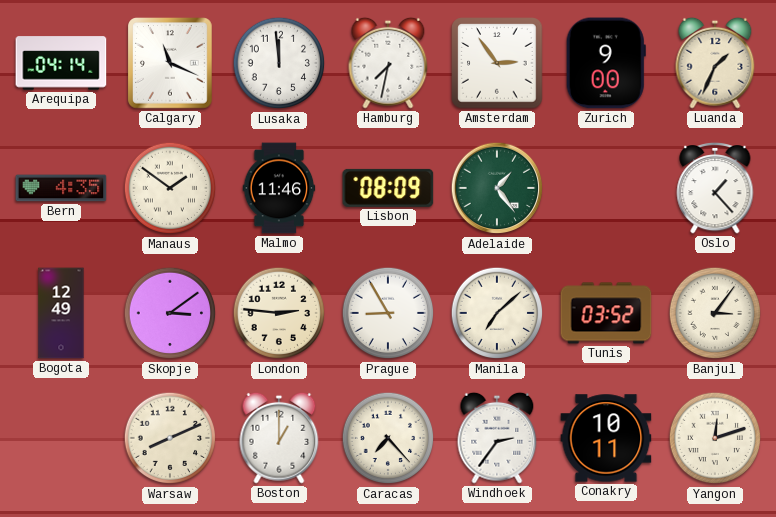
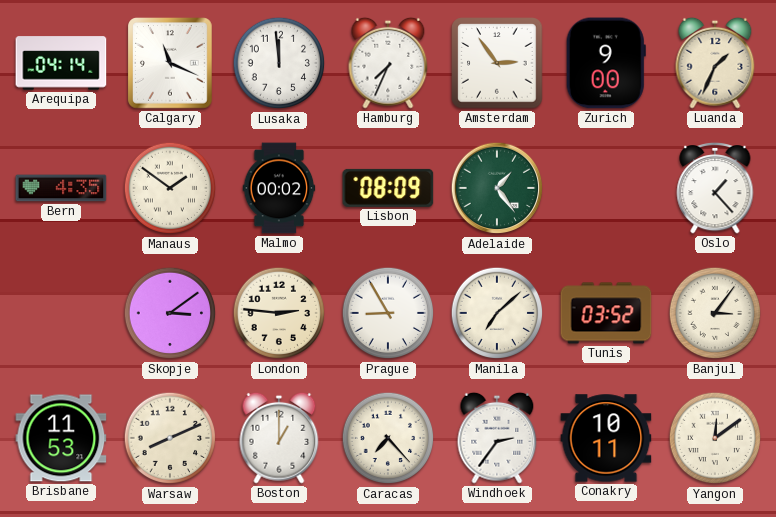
Hamburg: 7:32 -> 7:34 (388, 63)
Malmo: 11:46 -> 00:02 (279, 188)
Bogota: 12:49 -> none (61, 313)
Brisbane: none -> 11:53 (61, 438)
Yangon: 12:12 -> 12:09 (715, 438)
